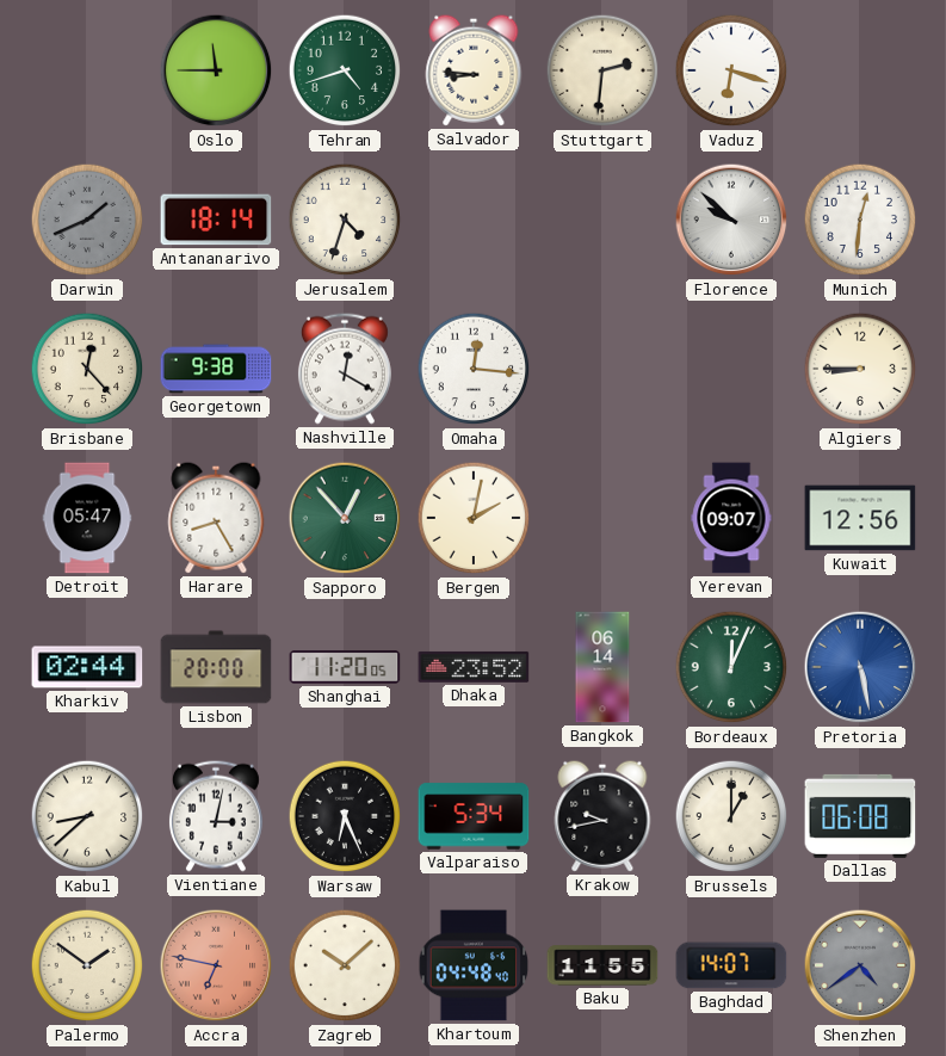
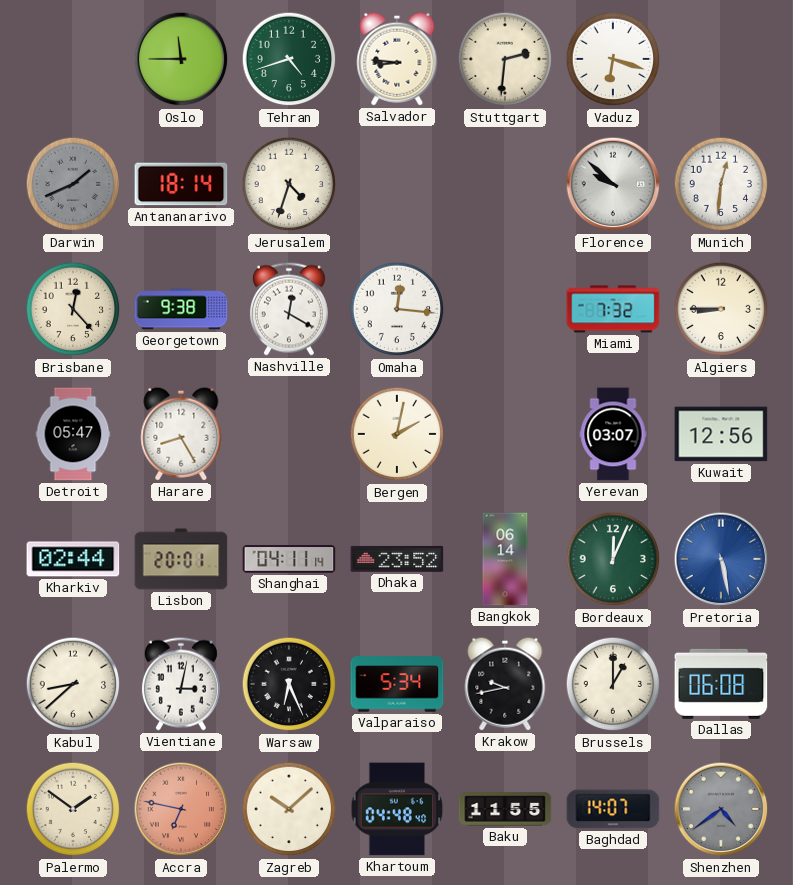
Miami: none -> 7:32 (613, 309)
Sapporo: 12:53 -> none (345, 518)
Yerevan: 09:07 -> 03:07 (613, 434)
Lisbon: 20:00 -> 20:01 (181, 559)
Shanghai: 11:20 -> 04:11 (289, 559)
